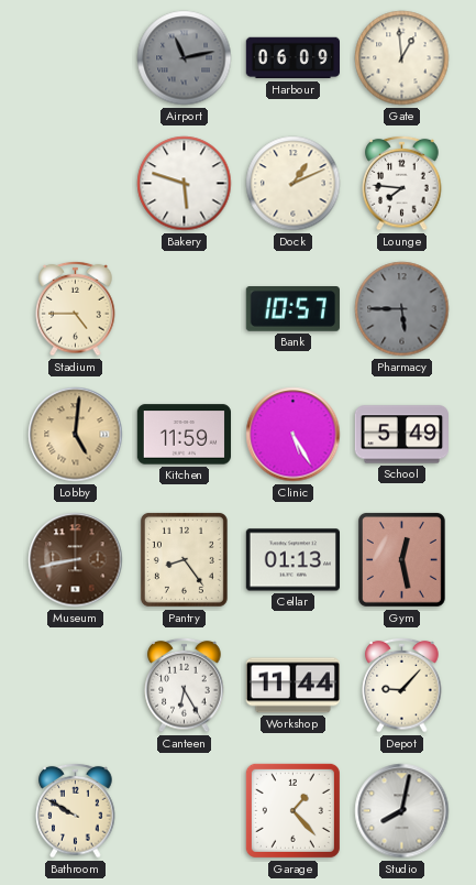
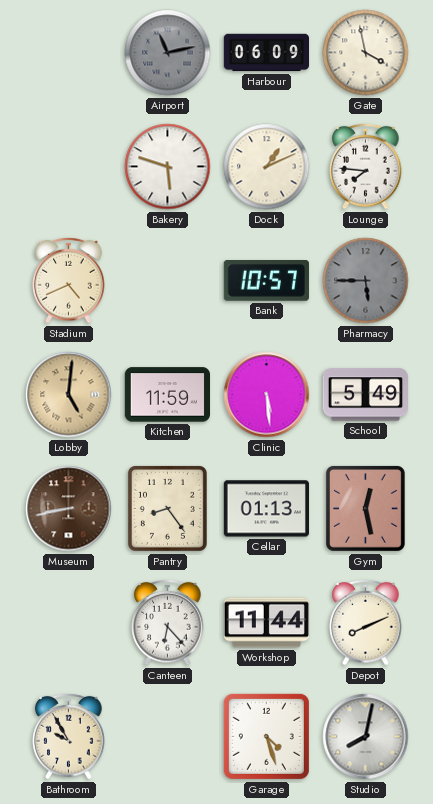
Gate: 12:59 -> 3:58 (366, 53)
Stadium: 4:45 -> 4:41 (69, 280)
Clinic: 5:25 -> 5:29 (267, 395)
Canteen: 6:25 -> 6:23 (168, 622)
Depot: 9:07 -> 8:11 (366, 622)
Bathroom: 9:50 -> 9:55 (69, 736)
Garage: 1:23 -> 4:27 (266, 736)
